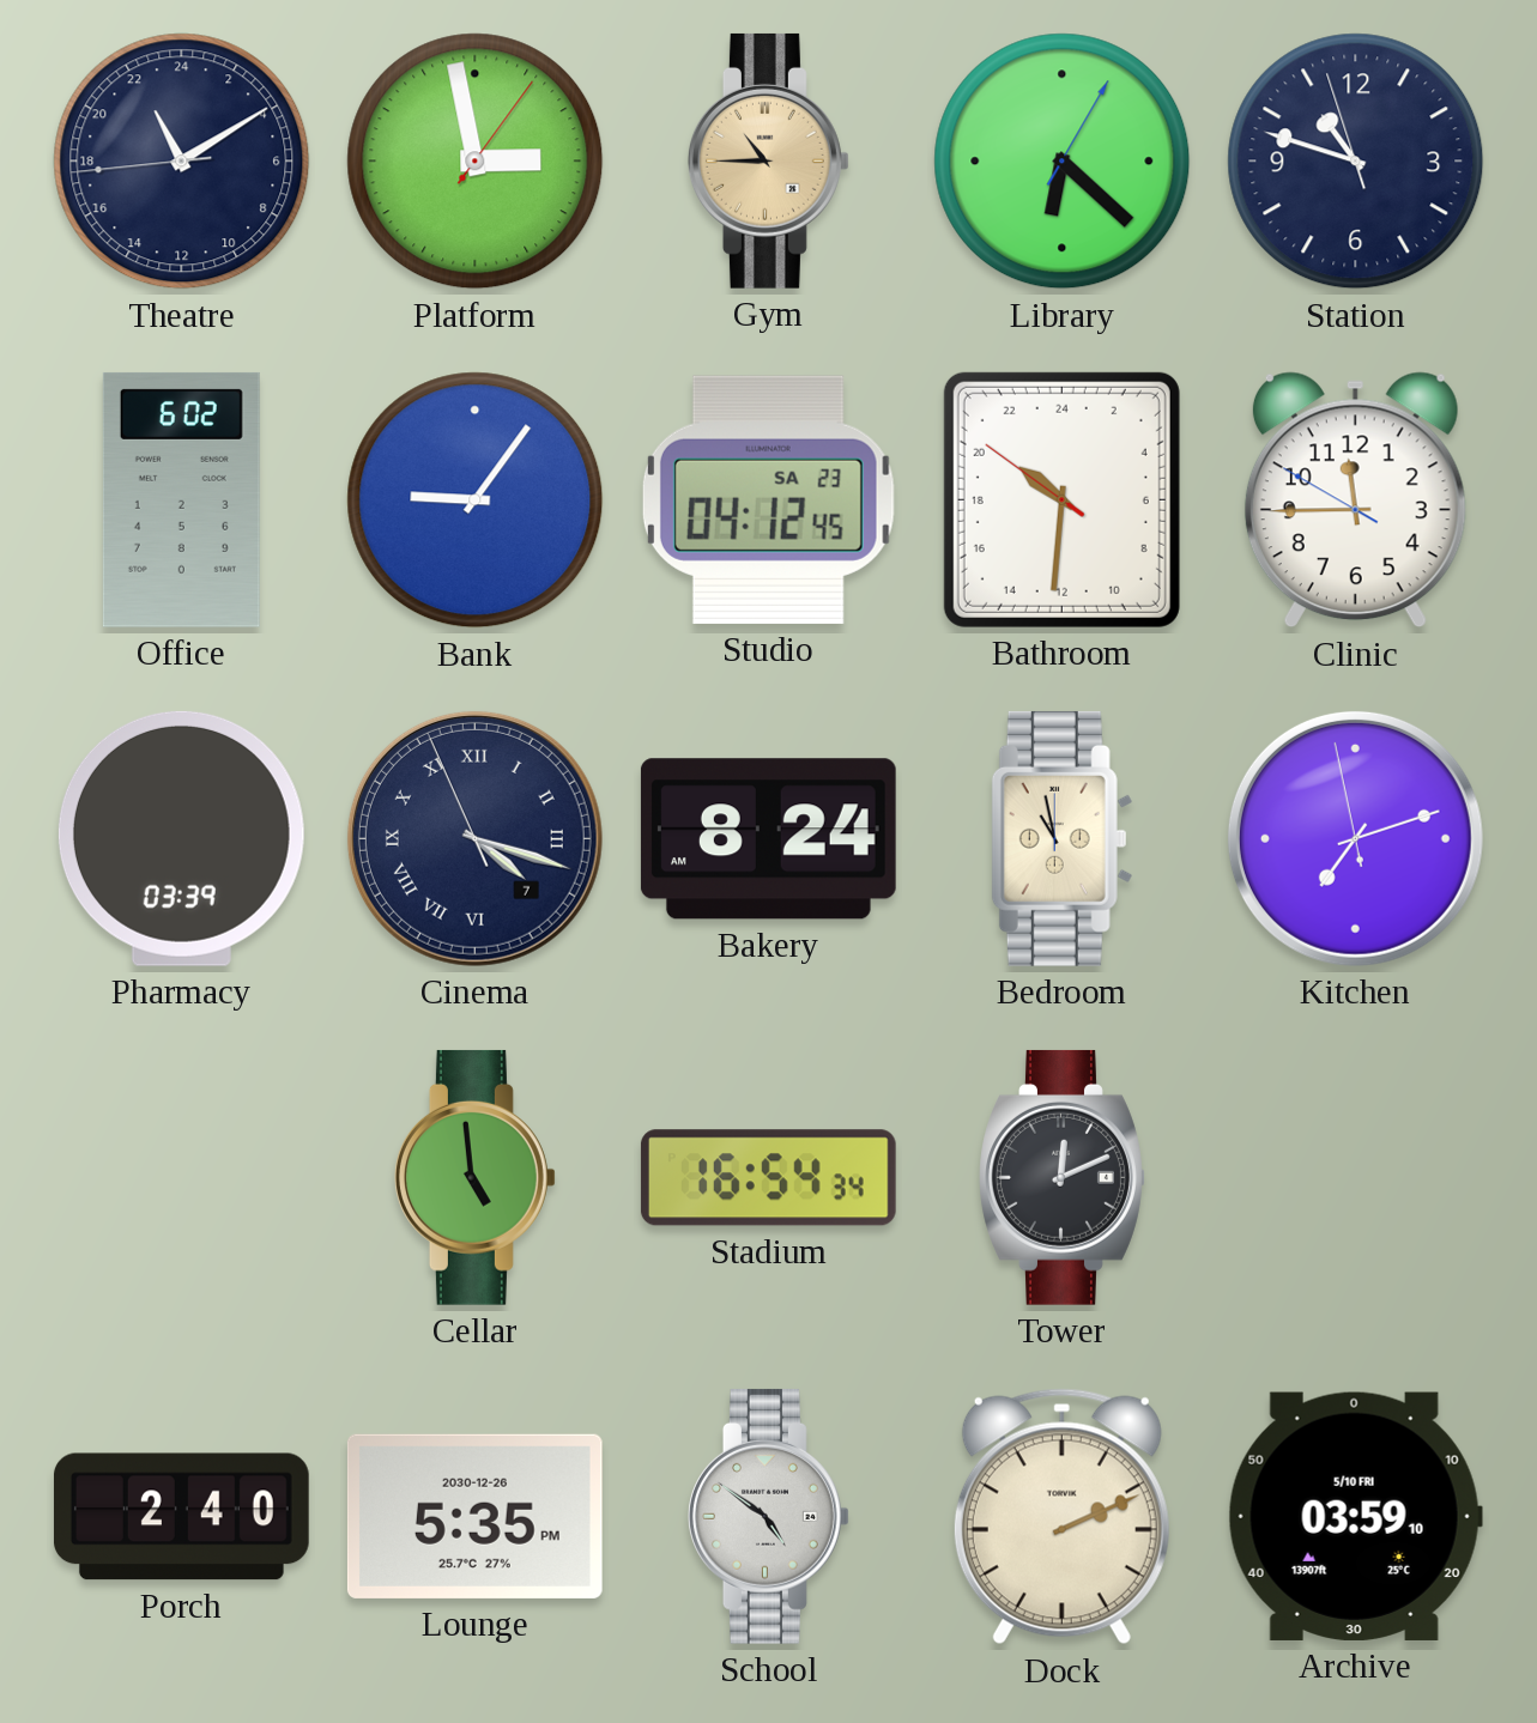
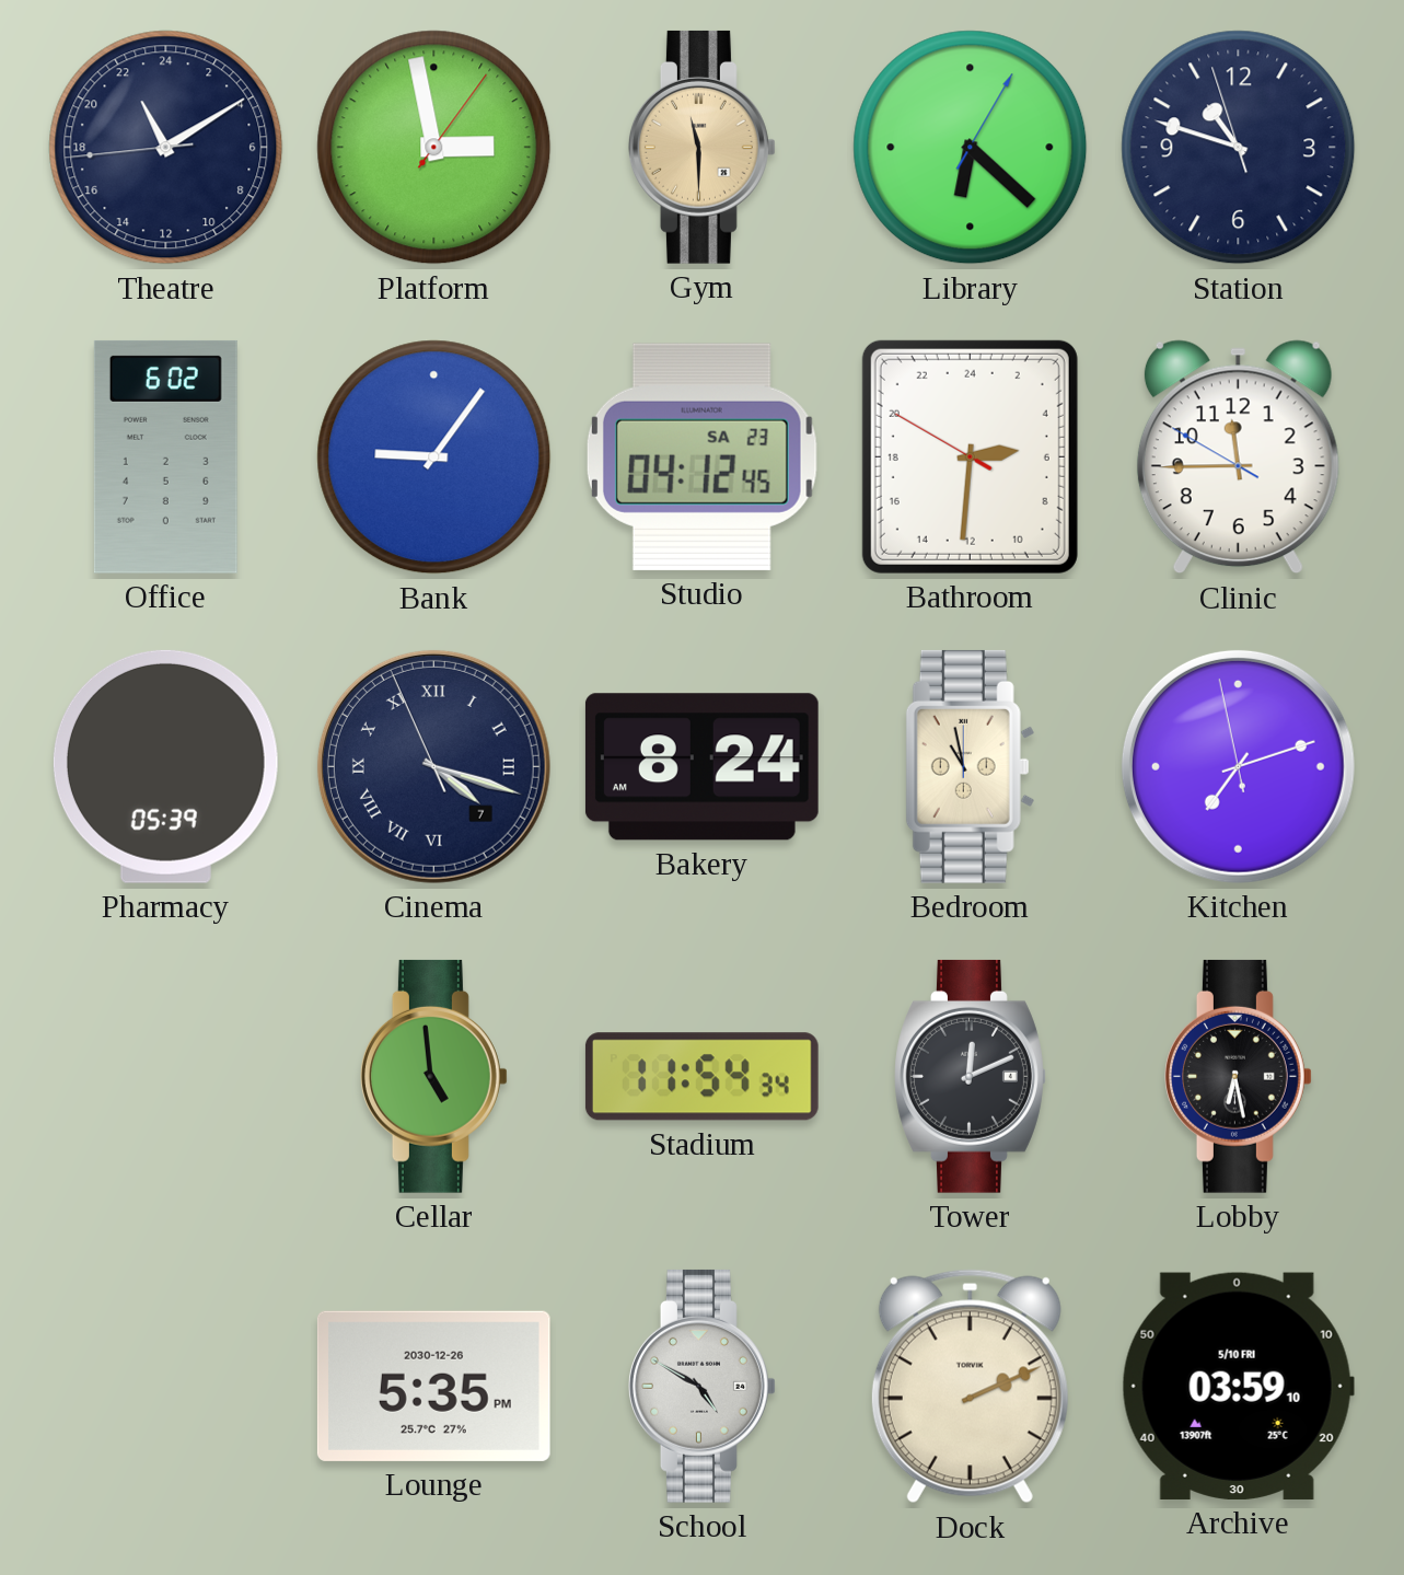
Gym: 10:45 -> 11:30 (701, 147)
Bathroom: 20:30 -> 5:30 (970, 456)
Pharmacy: 03:39 -> 05:39 (165, 766)
Stadium: 16:54 -> 11:54 (701, 1077)
Lobby: none -> 6:28 (1238, 1076)
Porch: 2:40 -> none (181, 1517)
School: 4:51 -> 4:50 (701, 1386)
